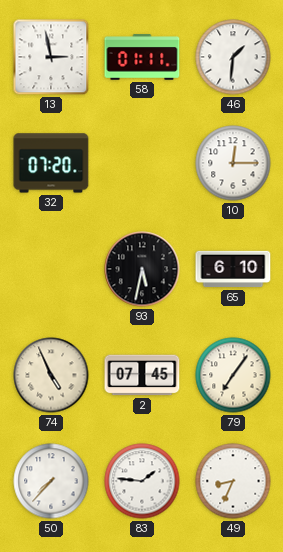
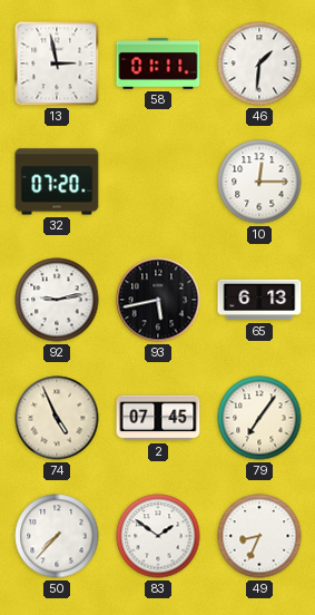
92: none -> 9:13 (57, 300)
93: 5:32 -> 5:43 (158, 300)
65: 6:10 -> 6:13 (259, 300)
83: 1:46 -> 1:51 (158, 536)
